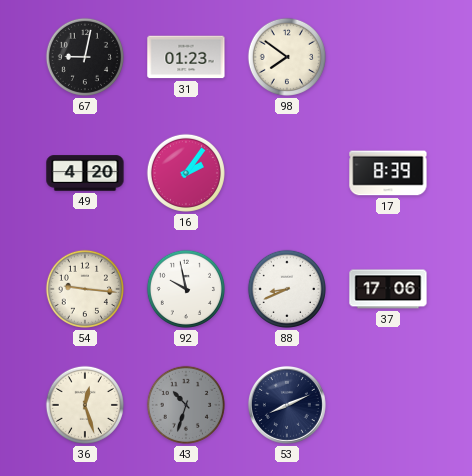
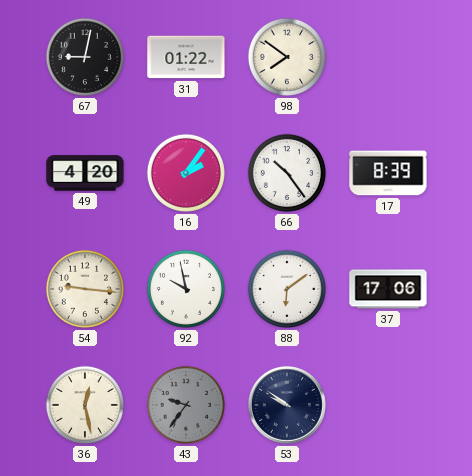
31: 01:23 -> 01:22 (186, 57)
66: none -> 10:24 (287, 173)
88: 8:41 -> 6:09 (287, 289)
36: 12:27 -> 12:28 (85, 405)
43: 10:33 -> 9:36 (186, 405)
53: 8:11 -> 9:51 (287, 405)
